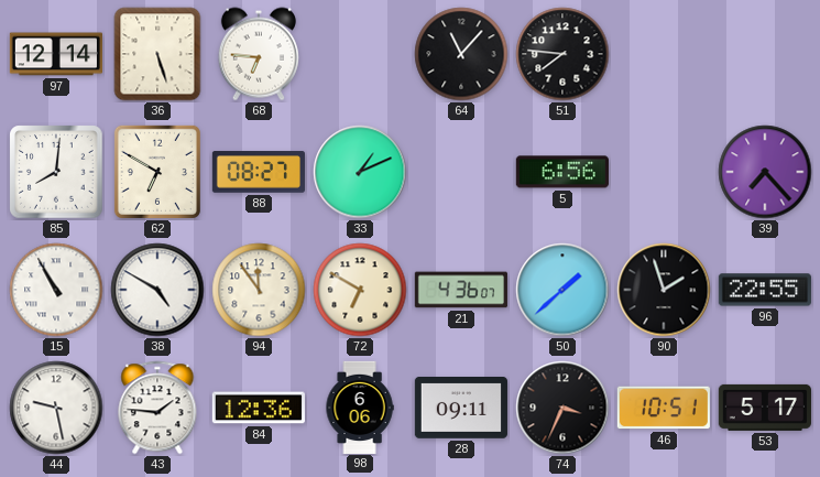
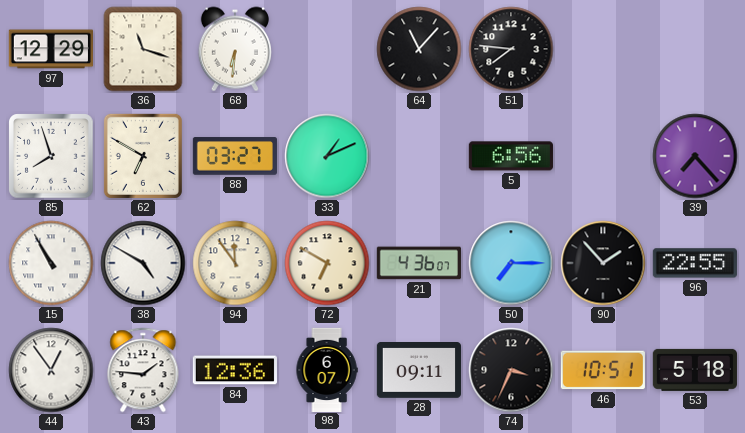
97: 12:14 -> 12:29 (51, 49)
36: 5:27 -> 11:18 (143, 49)
68: 6:46 -> 6:31 (235, 49)
85: 8:01 -> 7:57 (51, 156)
88: 08:27 -> 03:27 (235, 156)
50: 1:38 -> 7:15 (511, 263)
90: 1:57 -> 1:53 (603, 263)
44: 9:28 -> 12:54 (51, 370)
98: 6:06 -> 6:07 (327, 369)
53: 5:17 -> 5:18 (695, 370)
